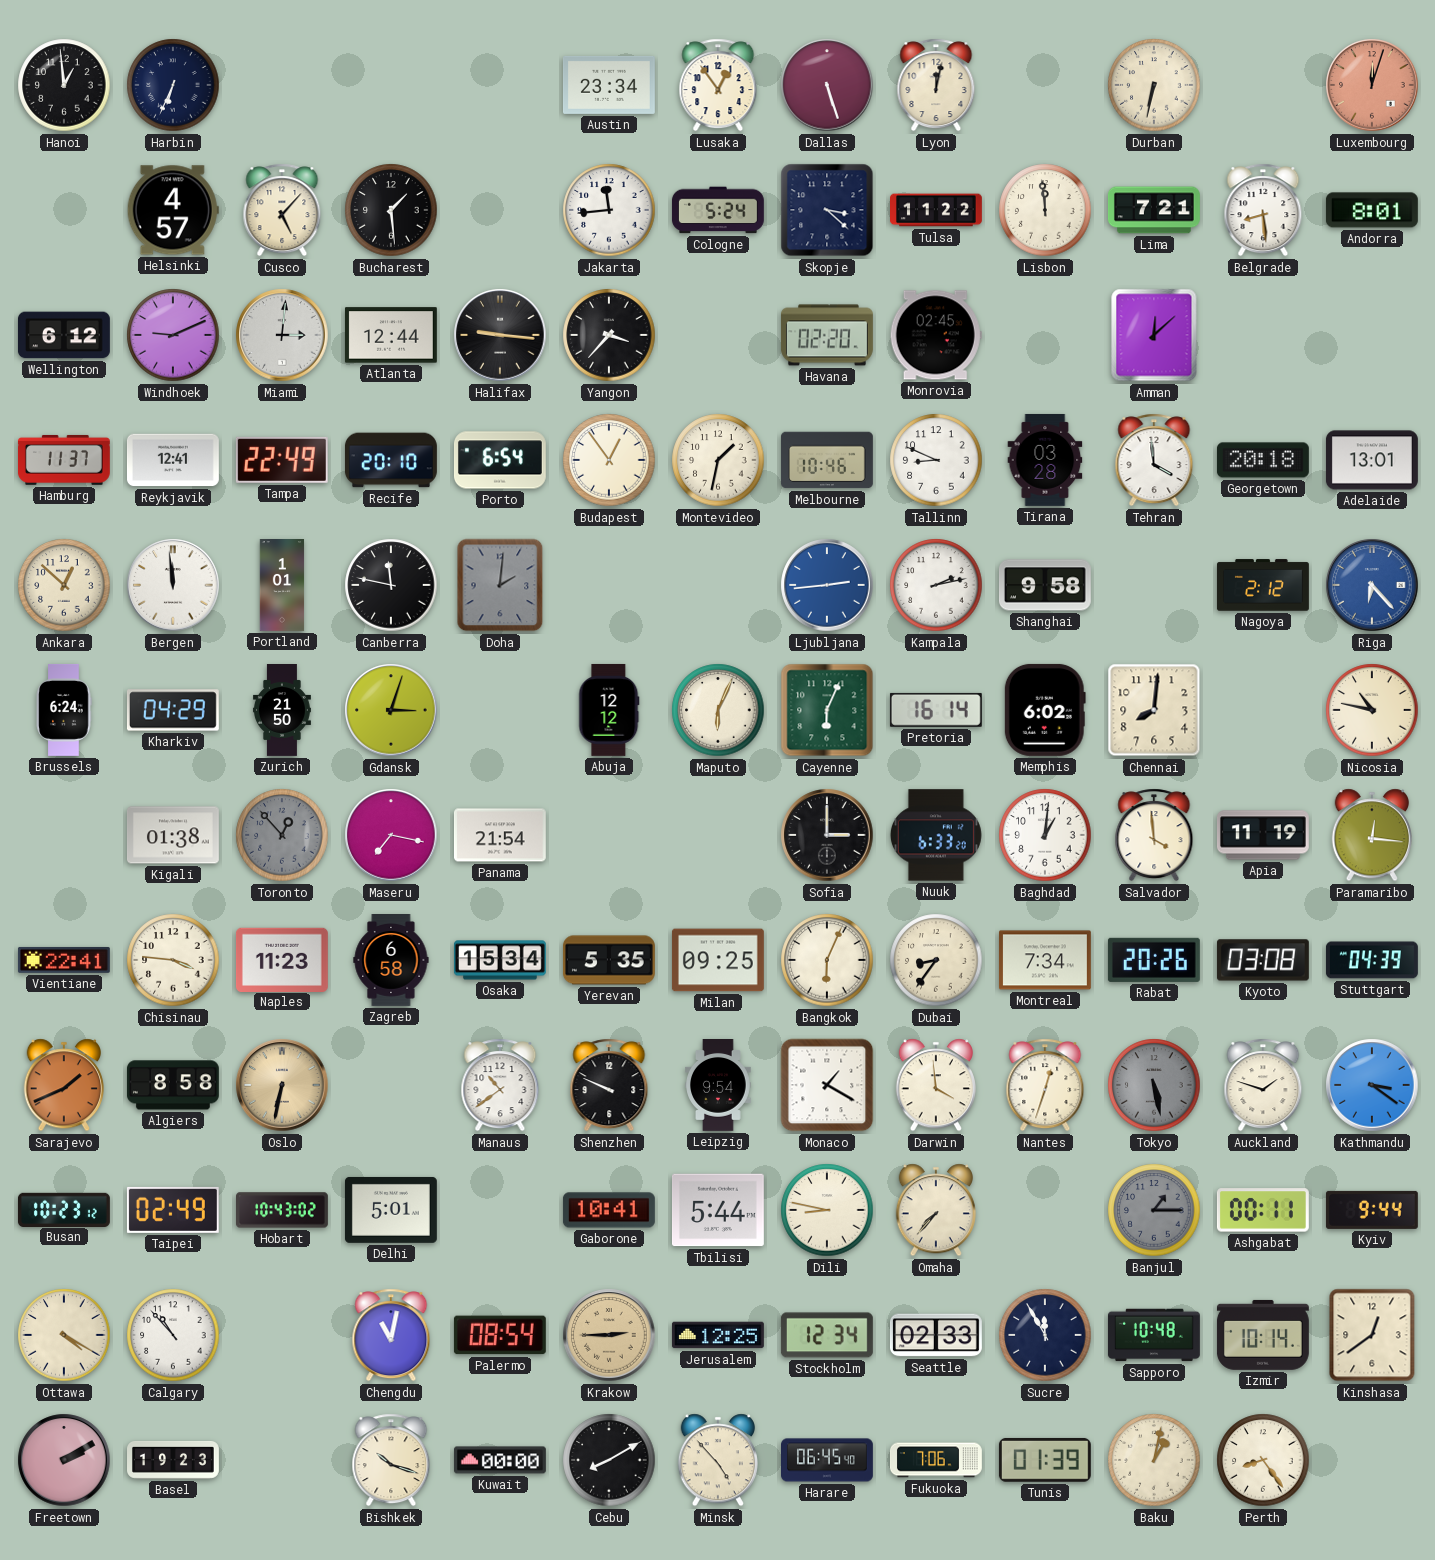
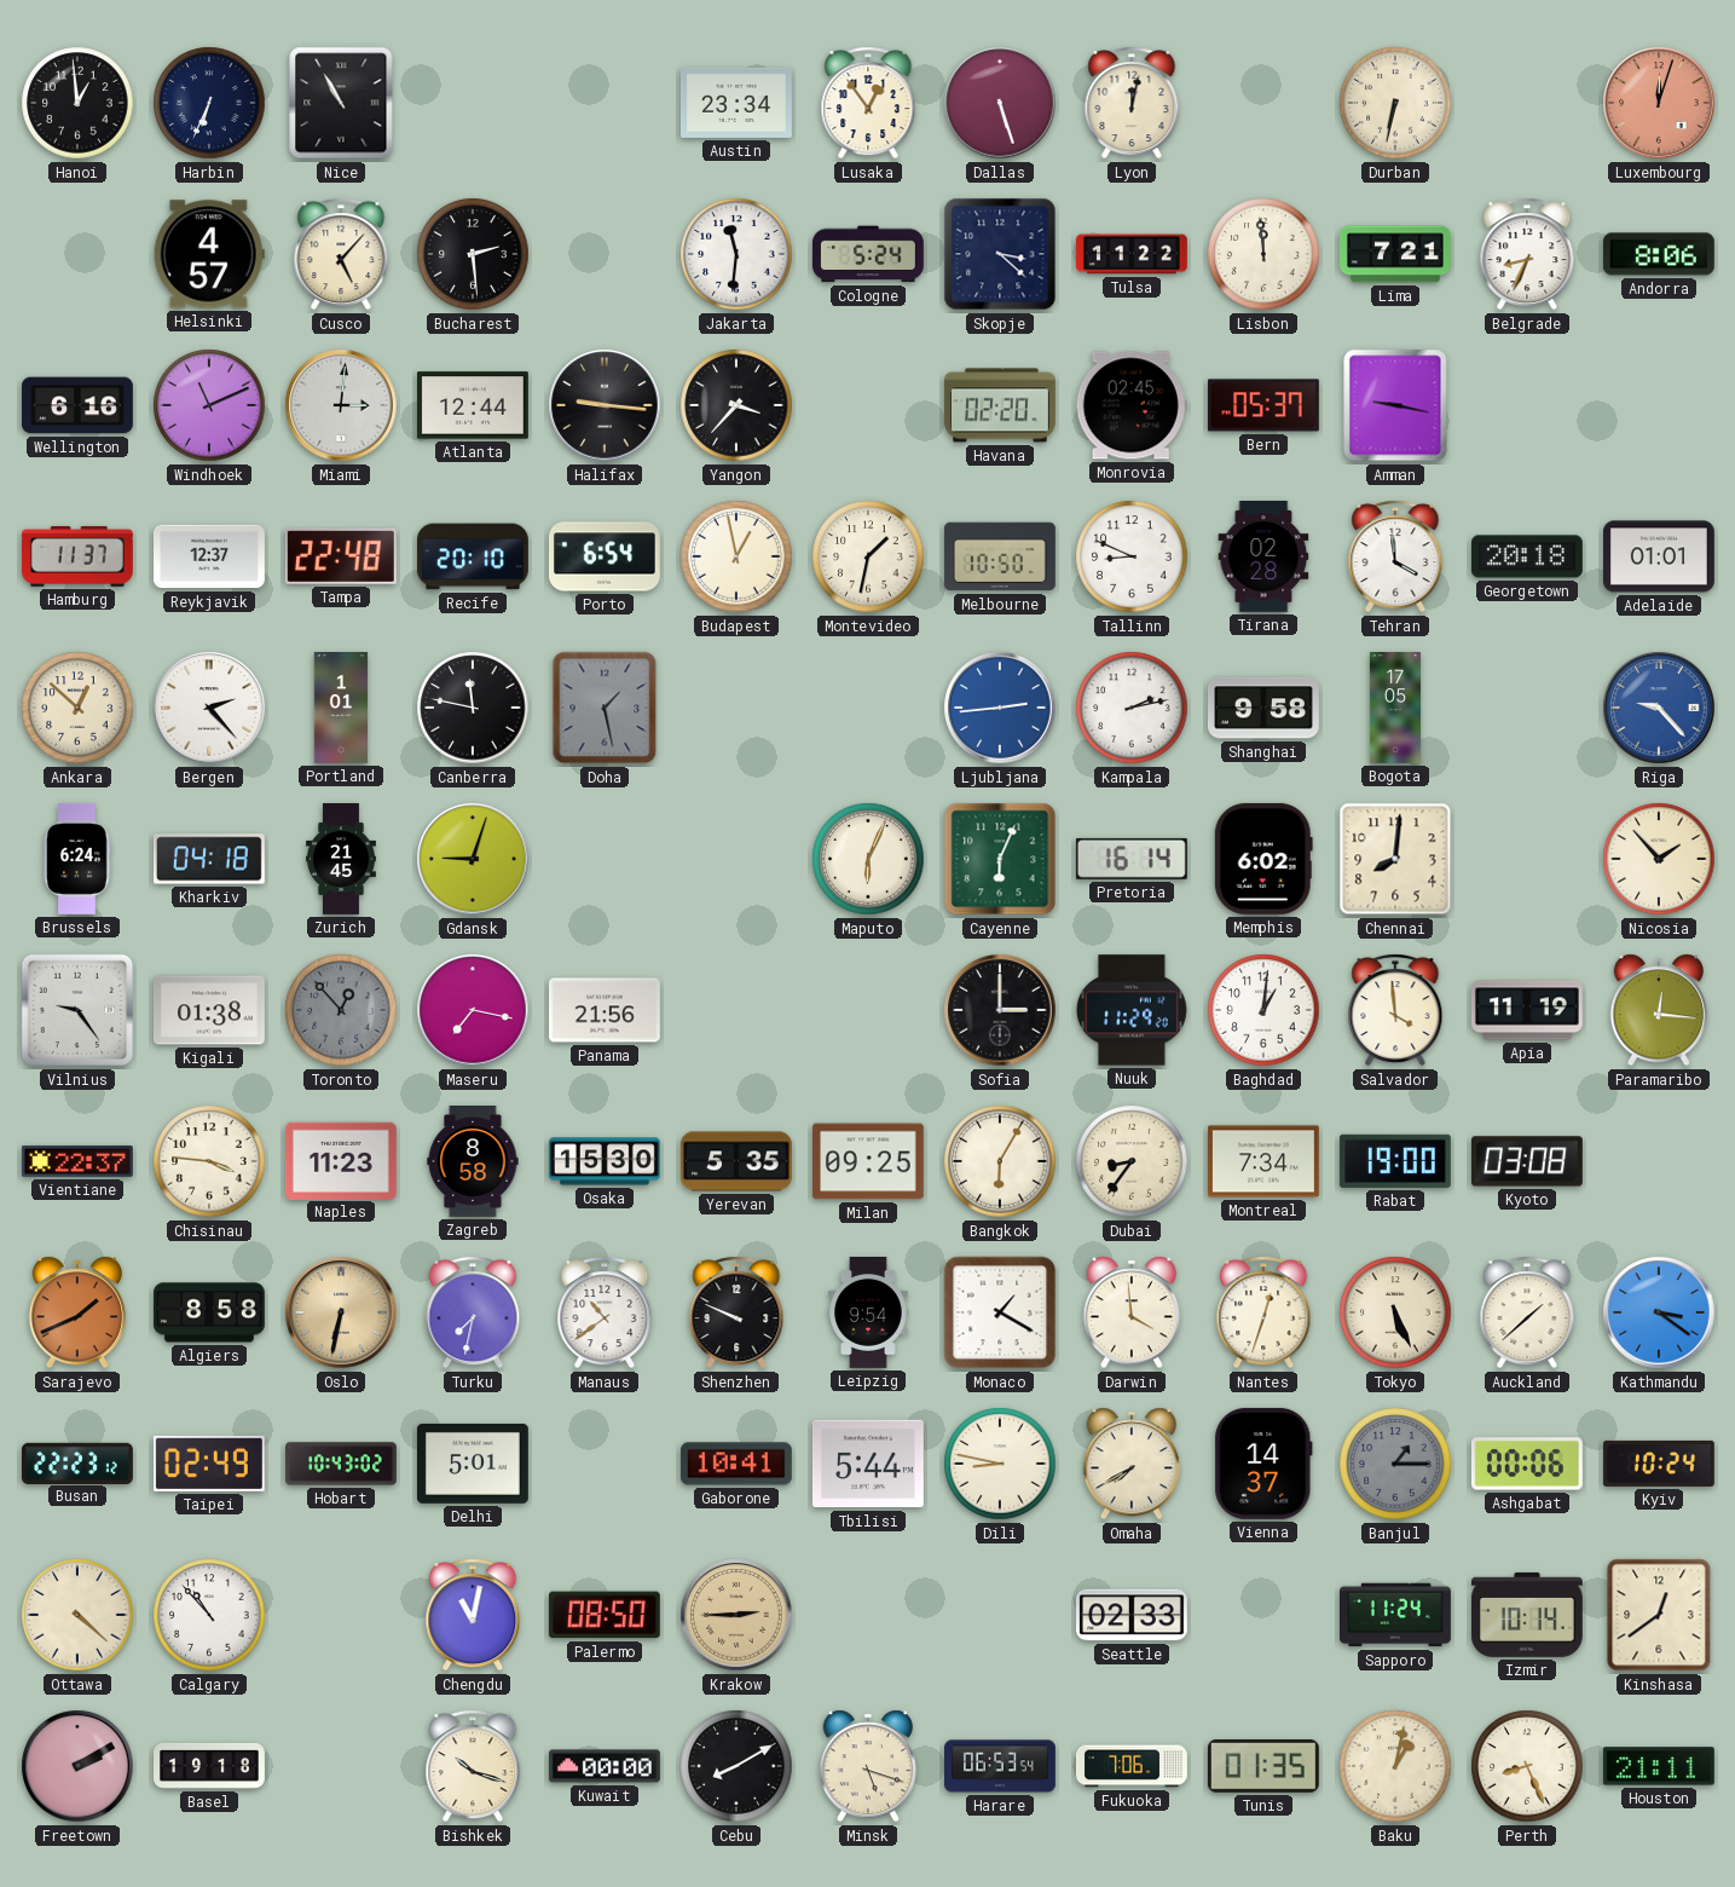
Nice: none -> 10:55 (341, 103)
Bucharest: 1:29 -> 2:29 (473, 254)
Jakarta: 11:44 -> 11:31 (736, 254)
Belgrade: 8:29 -> 8:34 (1527, 254)
Andorra: 8:01 -> 8:06 (1659, 254)
Wellington: 6:12 -> 6:16 (77, 405)
Windhoek: 9:11 -> 11:11 (209, 405)
Bern: none -> 05:37 (1263, 405)
Amman: 12:08 -> 9:17 (1395, 405)
Reykjavik: 12:41 -> 12:37 (209, 556)
Tampa: 22:49 -> 22:48 (341, 556)
Budapest: 12:54 -> 12:58 (736, 556)
Melbourne: 10:46 -> 10:50 (1000, 556)
Tirana: 03:28 -> 02:28 (1263, 556)
Adelaide: 13:01 -> 01:01 (1659, 556)
Bergen: 11:59 -> 2:23 (209, 708)
Doha: 2:01 -> 1:28 (605, 708)
Bogota: none -> 17:05 (1395, 709)
Nagoya: 2:12 -> none (1263, 585)
Riga: 6:23 -> 9:23 (1659, 708)
Kharkiv: 04:29 -> 04:18 (209, 859)
Zurich: 21:50 -> 21:45 (341, 860)
Gdansk: 3:03 -> 9:03 (473, 859)
Abuja: 12:12 -> none (609, 710)
Nicosia: 10:47 -> 1:53 (1659, 859)
Vilnius: none -> 9:24 (77, 1010)
Panama: 21:54 -> 21:56 (605, 1010)
Nuuk: 6:33 -> 11:29 (1132, 1010)
Vientiane: 22:41 -> 22:37 (77, 1161)
Zagreb: 6:58 -> 8:58 (473, 1162)
Osaka: 15:34 -> 15:30 (605, 1161)
Bangkok: 6:04 -> 6:05 (1000, 1161)
Rabat: 20:26 -> 19:00 (1395, 1161)
Stuttgart: 04:39 -> none (1372, 960)
Turku: none -> 7:32 (473, 1312)
Tokyo: 5:28 -> 5:26 (1395, 1312)
Tokyo dial: grey -> cream (1395, 1312)
Auckland: 1:48 -> 1:38 (1527, 1312)
Busan: 10:23 -> 22:23 (77, 1462)
Omaha: 7:37 -> 7:40 (1132, 1464)
Vienna: none -> 14:37 (1263, 1464)
Ashgabat: 00:11 -> 00:06 (1527, 1464)
Kyiv: 9:44 -> 10:24 (1659, 1464)
Ottawa: 4:20 -> 4:22 (77, 1615)
Palermo: 08:54 -> 08:50 (605, 1615)
Jerusalem: 12:25 -> none (718, 1335)
Stockholm: 12:34 -> none (827, 1335)
Sucre: 11:55 -> none (1045, 1335)
Sapporo: 10:48 -> 11:24 (1395, 1615)
Basel: 19:23 -> 19:18 (210, 1766)
Minsk: 4:53 -> 5:18 (868, 1766)
Harare: 06:45 -> 06:53 (1001, 1766)
Tunis: 01:39 -> 01:35 (1263, 1766)
Perth: 8:24 -> 8:26 (1527, 1766)
Houston: none -> 21:11 (1659, 1766)
